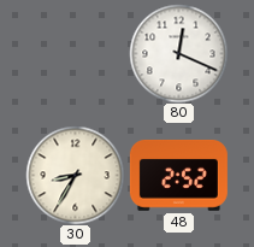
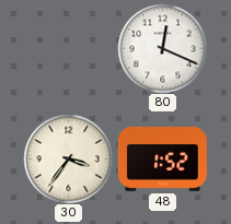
30: 8:35 -> 3:36 (68, 158)
48: 2:52 -> 1:52 (162, 158)
